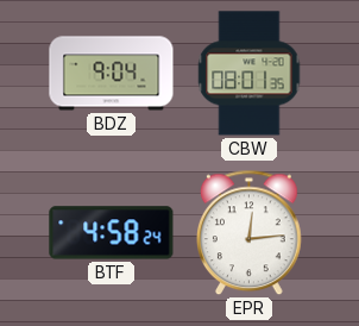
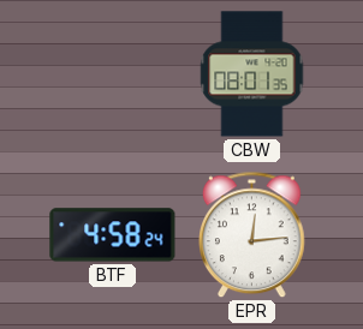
BDZ: 9:04 -> none (112, 74)
